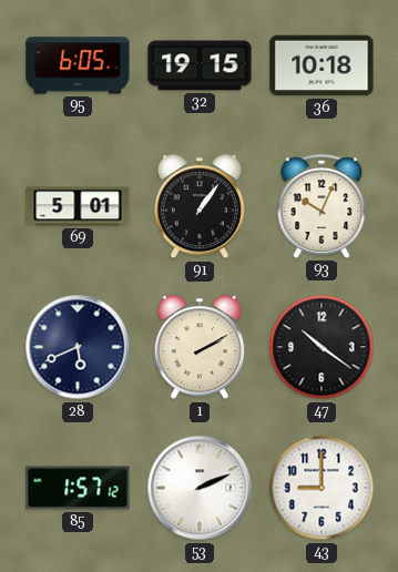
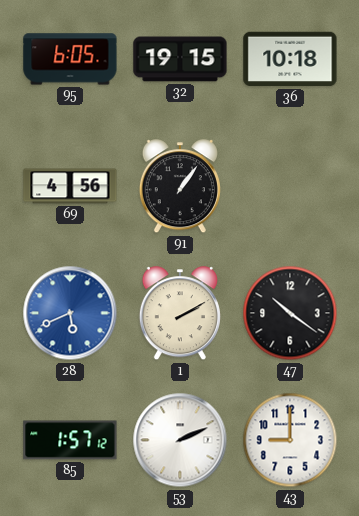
69: 5:01 -> 4:56 (70, 186)
93: 10:04 -> none (322, 206)
28 dial: navy -> blue (70, 313)
